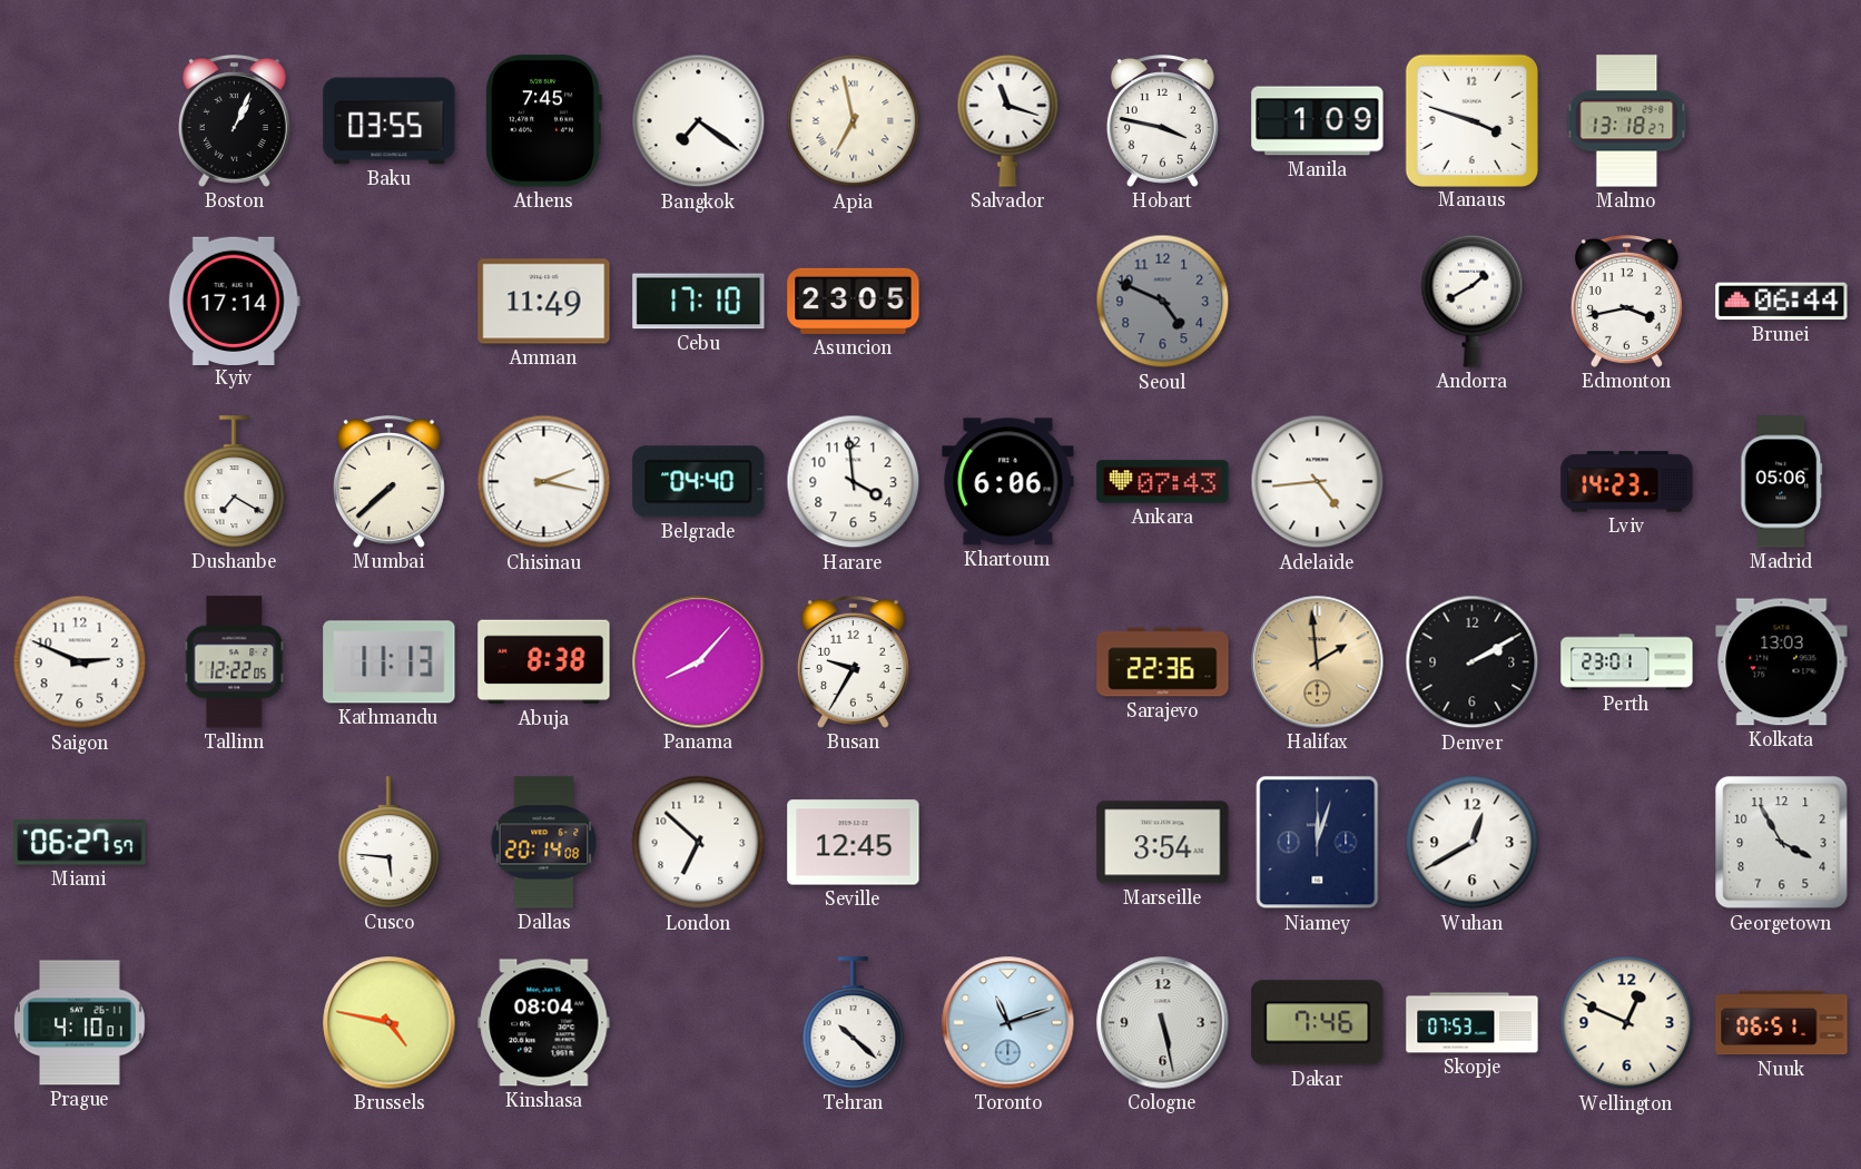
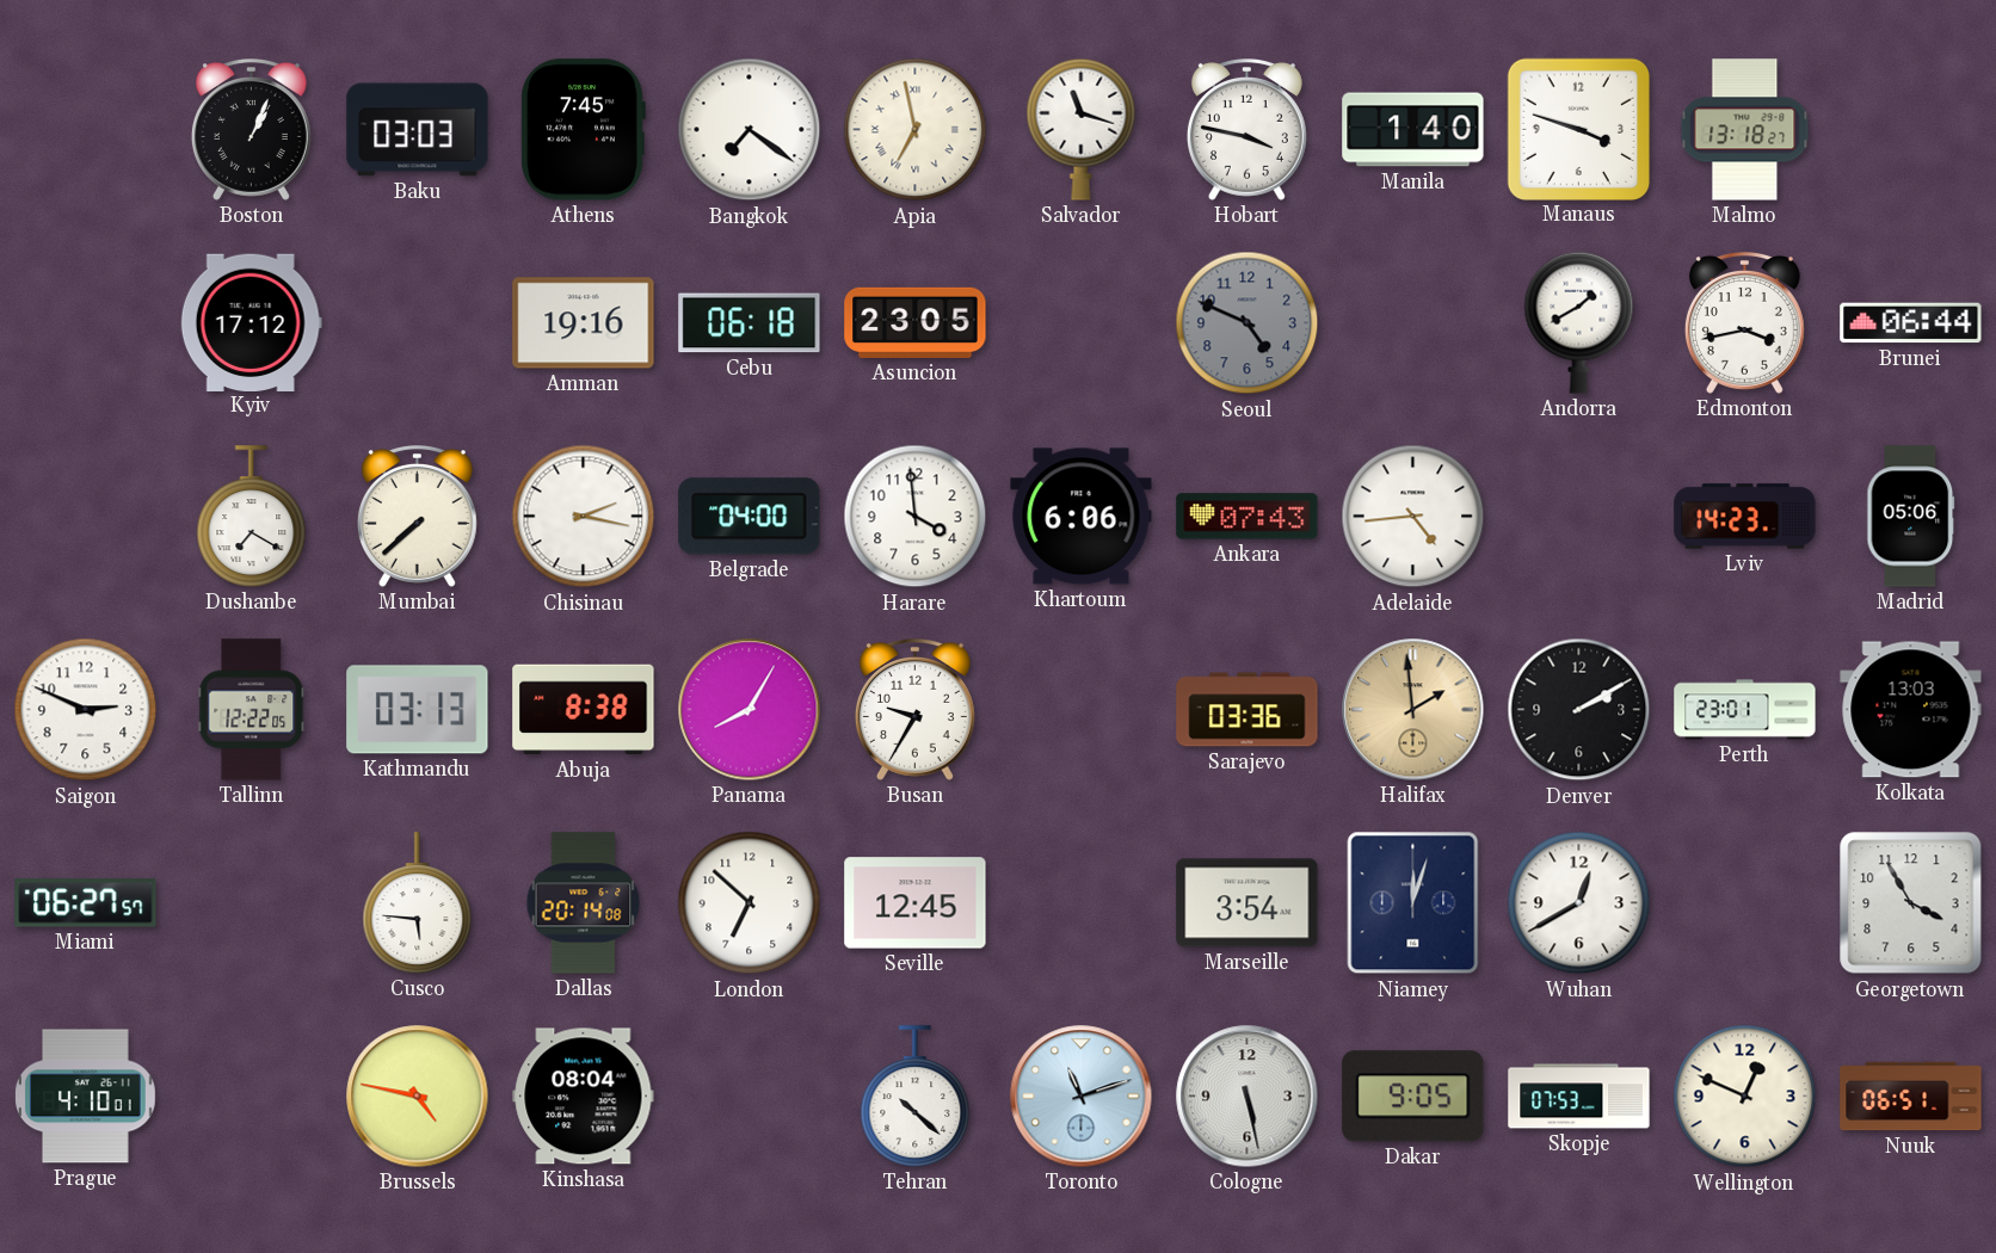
Baku: 03:55 -> 03:03 (418, 130)
Manila: 1:09 -> 1:40 (1413, 130)
Kyiv: 17:14 -> 17:12 (251, 322)
Amman: 11:49 -> 19:16 (584, 323)
Cebu: 17:10 -> 06:18 (750, 323)
Belgrade: 04:40 -> 04:00 (750, 517)
Kathmandu: 11:13 -> 03:13 (418, 710)
Panama: 8:07 -> 8:05 (750, 710)
Sarajevo: 22:36 -> 03:36 (1247, 710)
Dakar: 7:46 -> 9:05 (1413, 1097)
